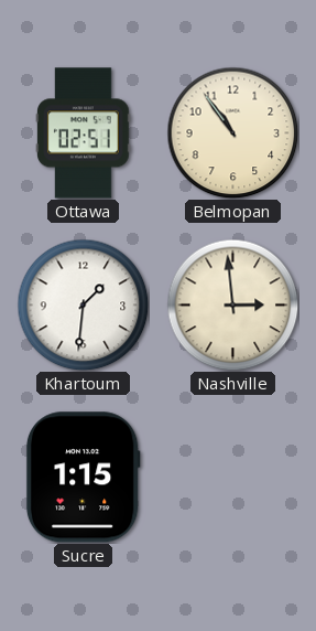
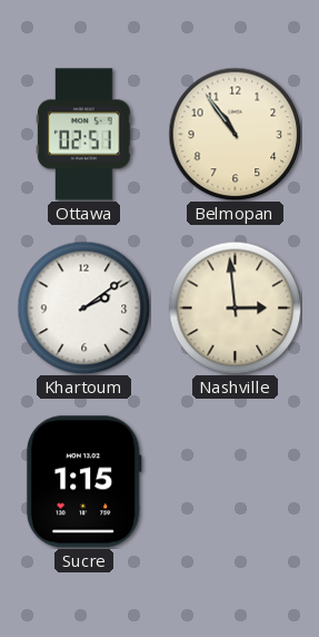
Khartoum: 1:31 -> 2:09 (83, 307)
